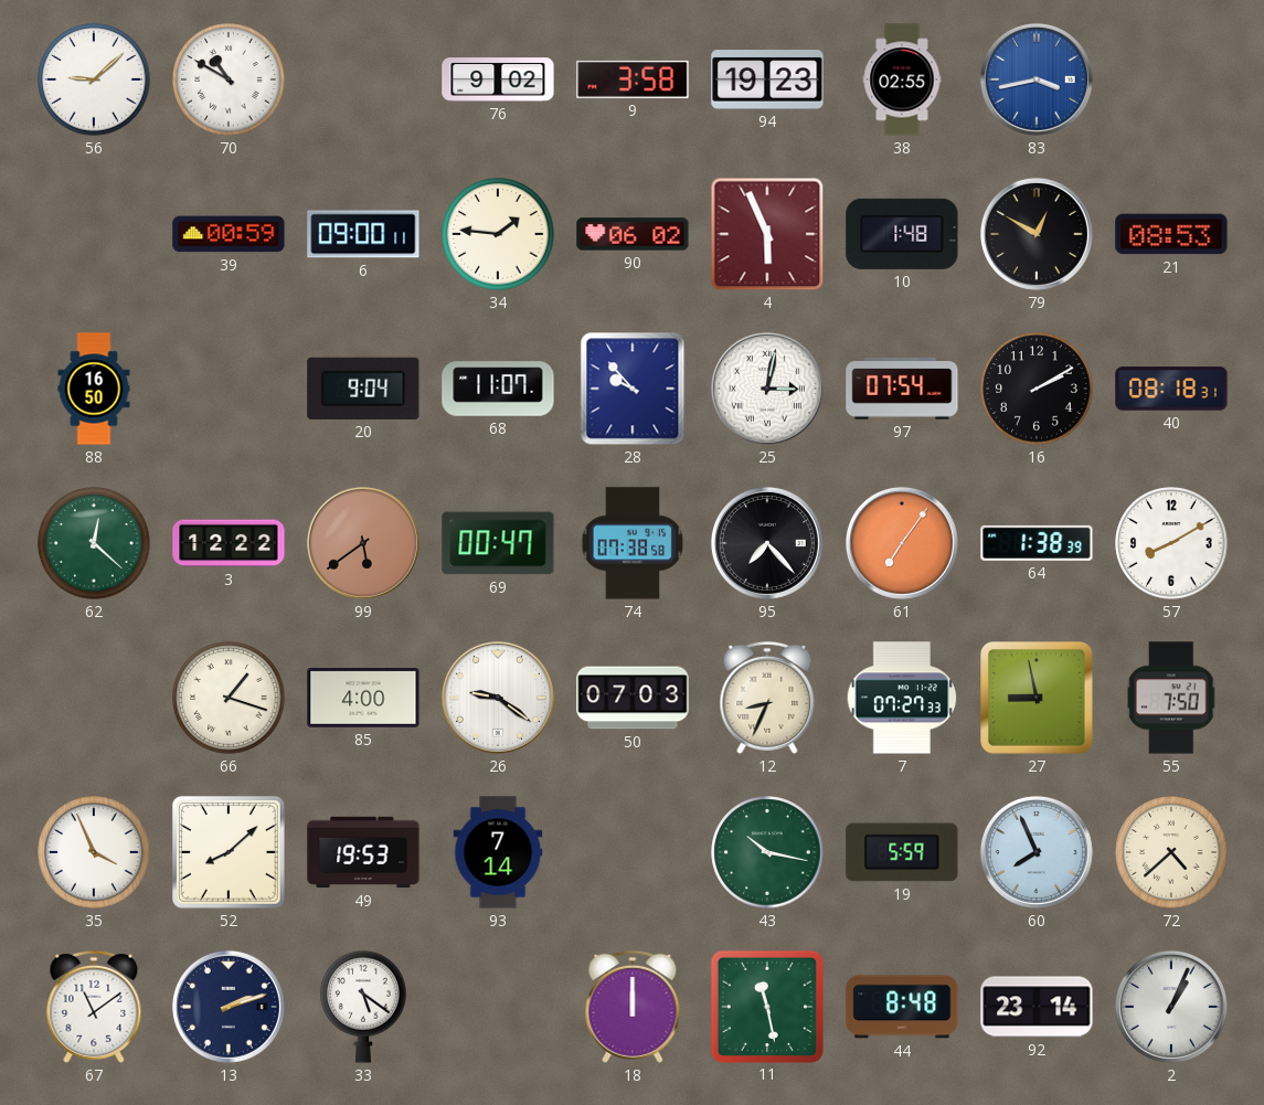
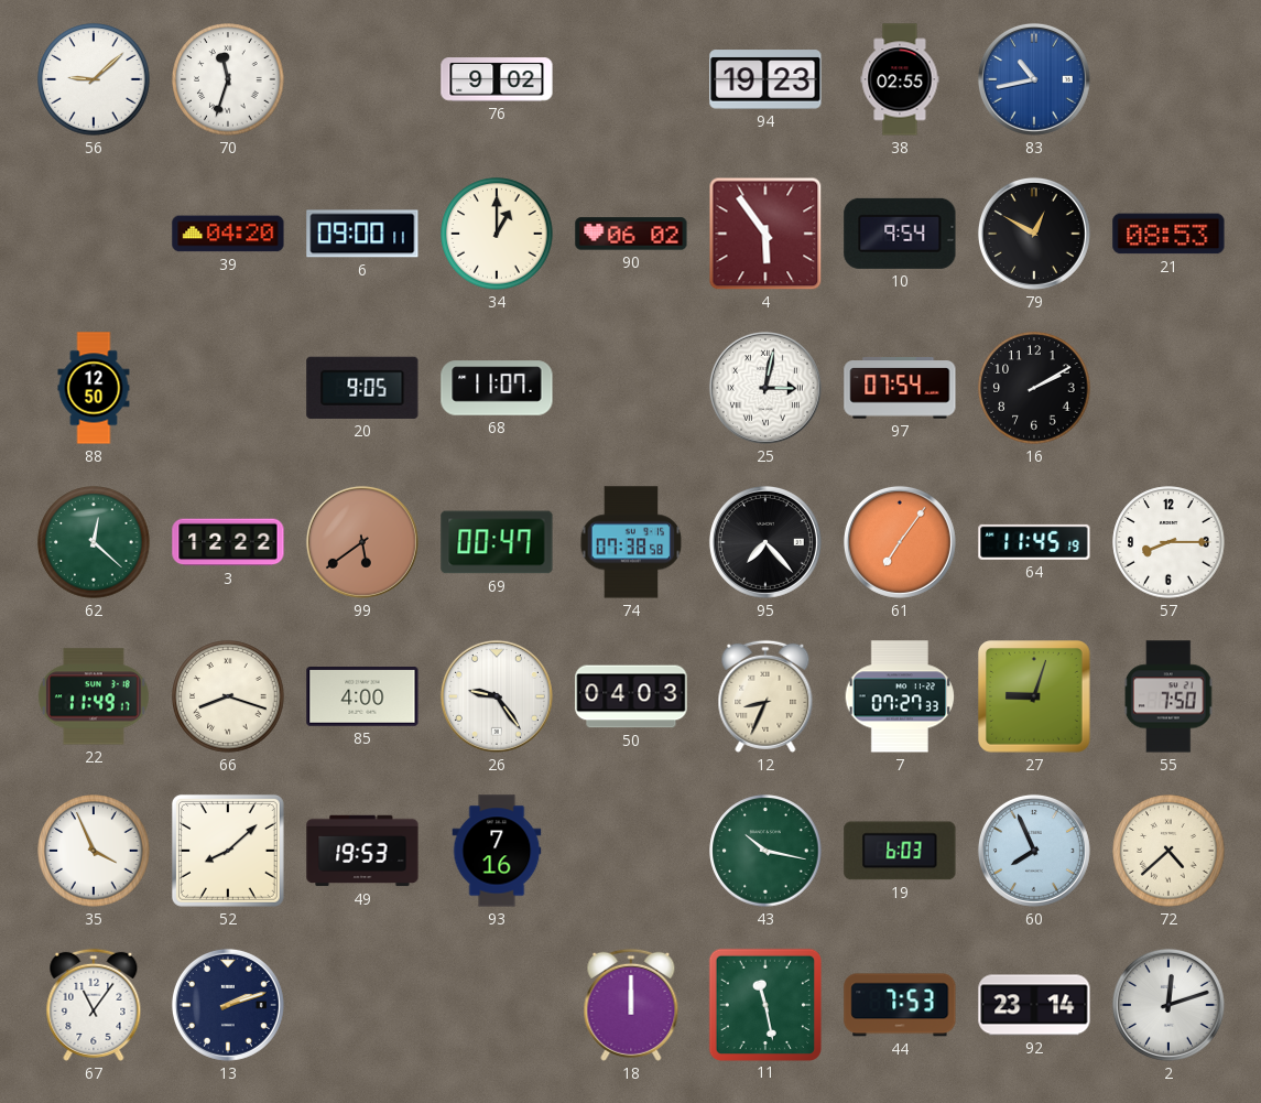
70: 10:50 -> 11:33 (228, 79)
9: 3:58 -> none (633, 79)
83: 3:43 -> 10:43 (1034, 79)
39: 00:59 -> 04:20 (228, 234)
34: 1:46 -> 1:00 (497, 234)
4: 5:56 -> 5:54 (765, 234)
10: 1:48 -> 9:54 (900, 234)
88: 16:50 -> 12:50 (94, 388)
20: 9:04 -> 9:05 (362, 388)
28: 9:53 -> none (633, 389)
40: 08:18 -> none (1171, 389)
64: 1:38 -> 11:45 (1034, 542)
57: 8:10 -> 8:15 (1168, 542)
22: none -> 11:49 (95, 696)
66: 1:18 -> 8:18 (228, 696)
26: 9:21 -> 9:24 (497, 696)
50: 07:03 -> 04:03 (631, 696)
27: 8:58 -> 9:03 (1035, 698)
93: 7:14 -> 7:16 (497, 851)
19: 5:59 -> 6:03 (900, 851)
67: 11:09 -> 11:06 (94, 1005)
33: 5:21 -> none (363, 1007)
44: 8:48 -> 7:53 (900, 1005)
2: 1:04 -> 12:12 (1168, 1005)
